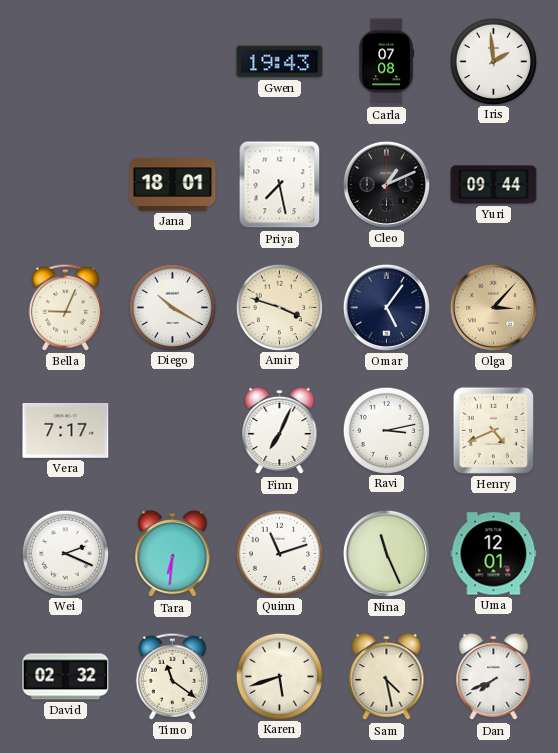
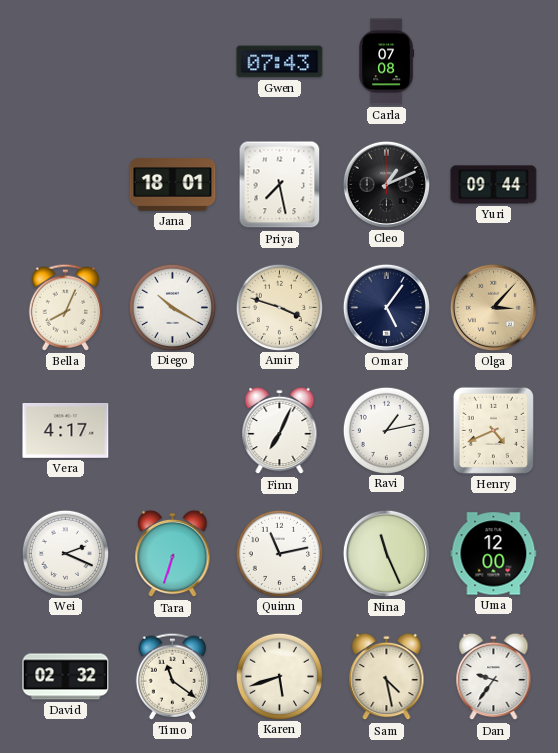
Gwen: 19:43 -> 07:43 (280, 62)
Iris: 1:59 -> none (493, 61)
Bella: 9:04 -> 8:04 (65, 307)
Vera: 7:17 -> 4:17 (66, 430)
Ravi: 3:13 -> 1:13 (386, 430)
Tara: 6:31 -> 6:33 (173, 554)
Quinn: 11:12 -> 11:13 (279, 553)
Uma: 12:01 -> 12:00 (494, 554)
Dan: 7:41 -> 9:36 (494, 677)
